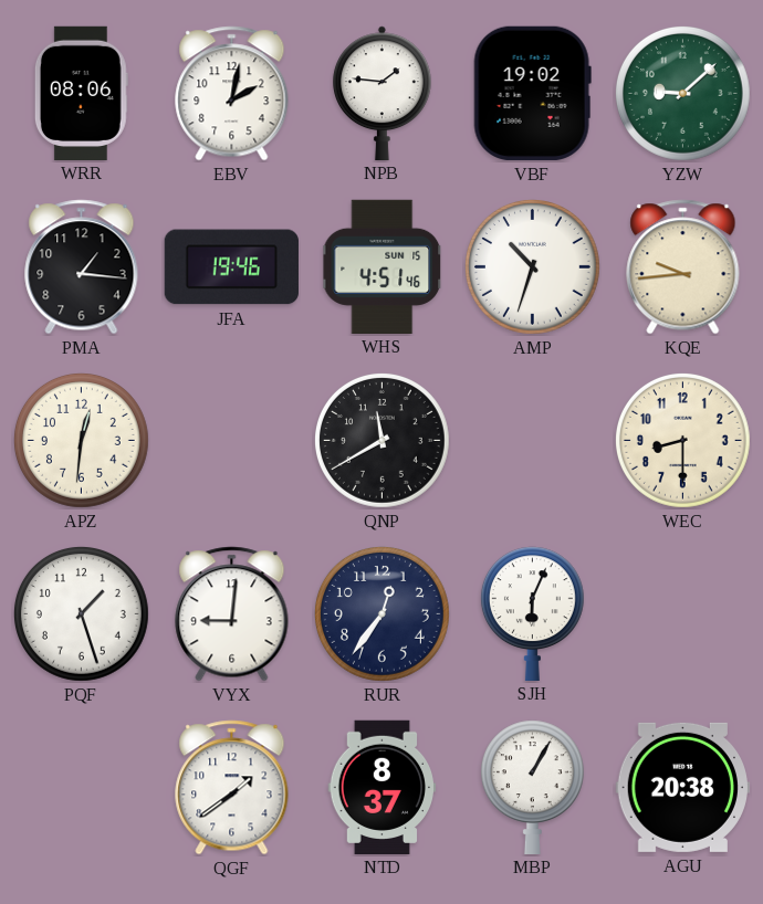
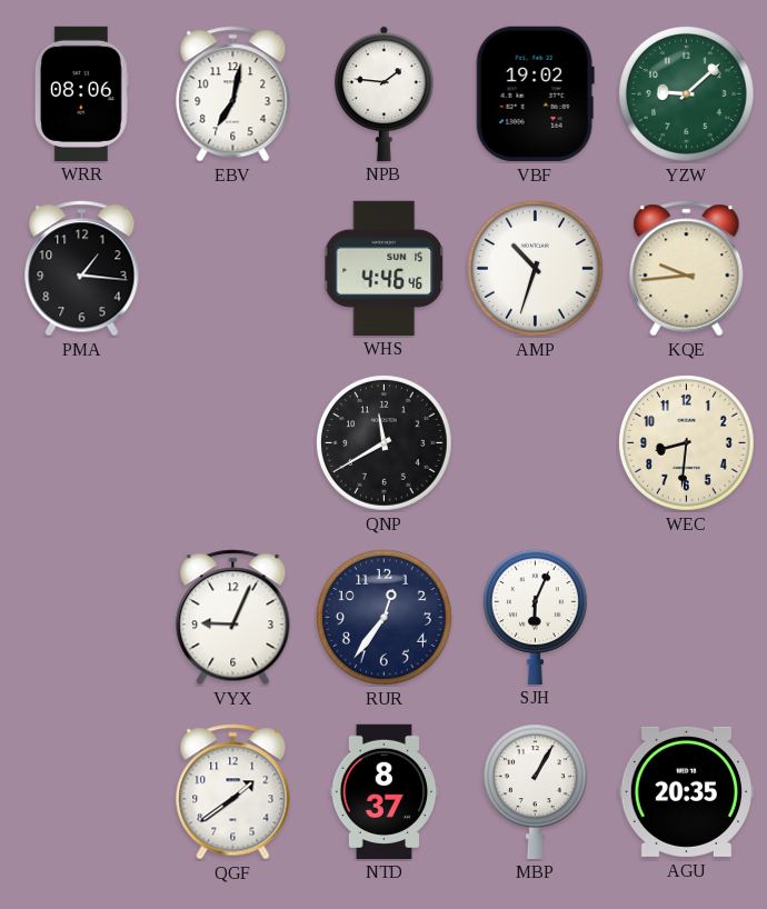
EBV: 2:02 -> 7:02 (233, 94)
JFA: 19:46 -> none (231, 267)
WHS: 4:51 -> 4:46 (385, 268)
APZ: 12:31 -> none (81, 440)
WEC: 8:30 -> 8:31 (686, 442)
PQF: 1:27 -> none (81, 613)
VYX: 9:01 -> 9:04 (233, 618)
AGU: 20:38 -> 20:35 (686, 791)
